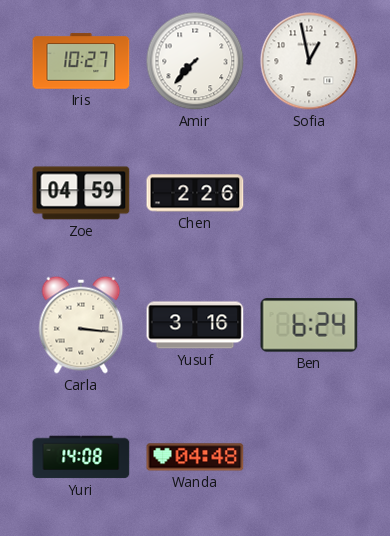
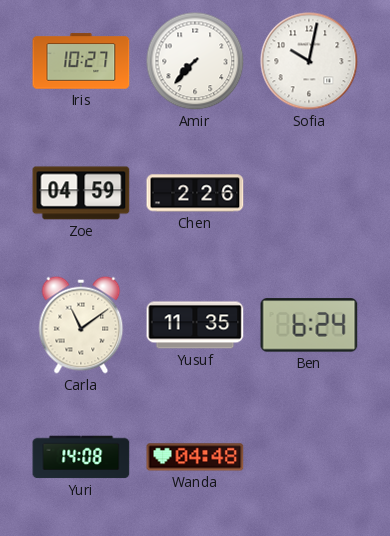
Sofia: 12:58 -> 10:02 (309, 61)
Carla: 3:16 -> 11:09 (81, 325)
Yusuf: 3:16 -> 11:35 (195, 325)
